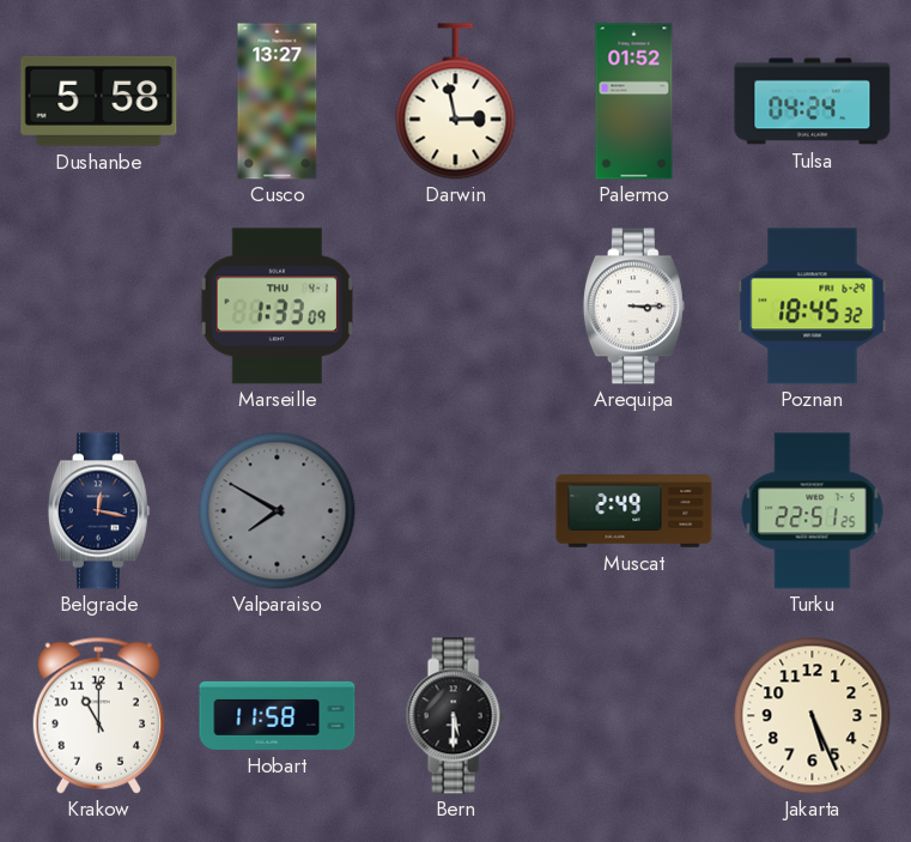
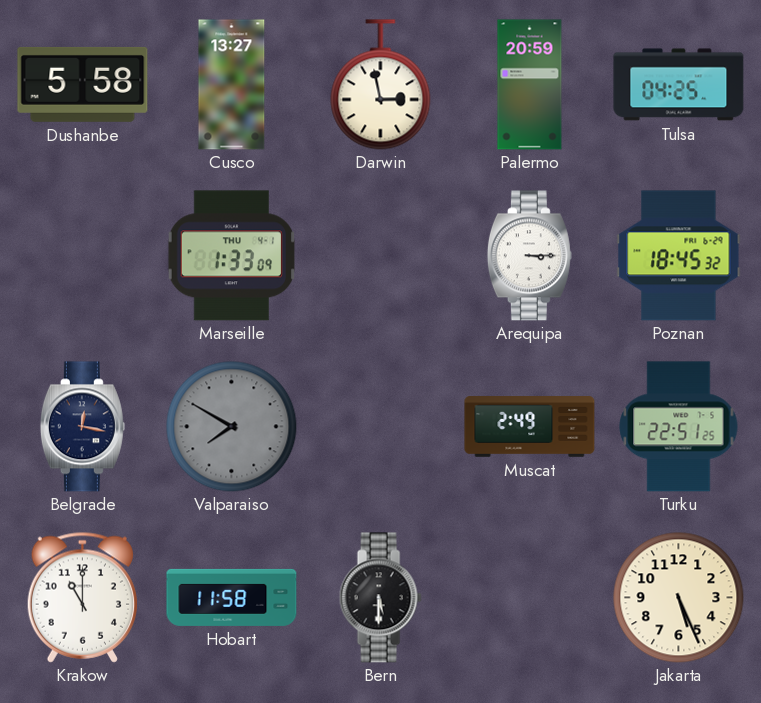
Palermo: 01:52 -> 20:59 (530, 85)
Tulsa: 04:24 -> 04:25 (679, 85)
